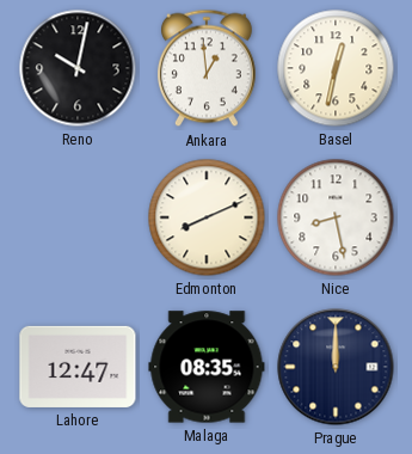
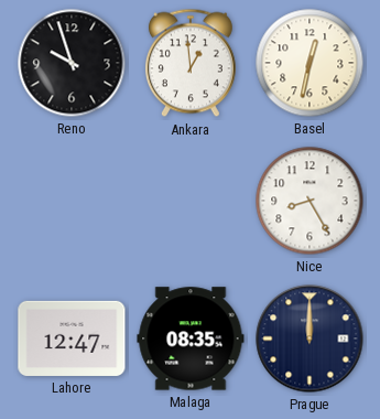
Reno: 10:02 -> 9:57 (72, 63)
Edmonton: 8:11 -> none (207, 217)
Nice: 8:28 -> 8:25 (310, 201)
